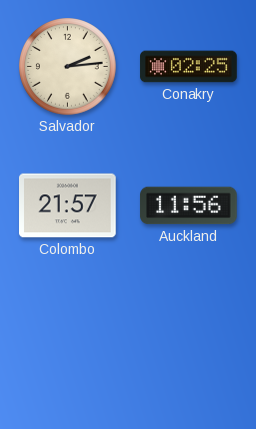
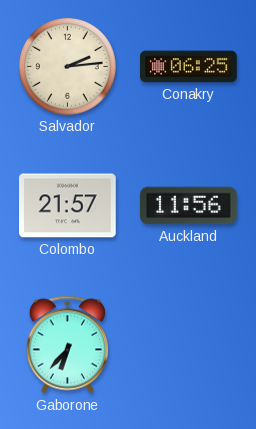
Conakry: 02:25 -> 06:25 (189, 67)
Gaborone: none -> 6:37 (67, 345)
